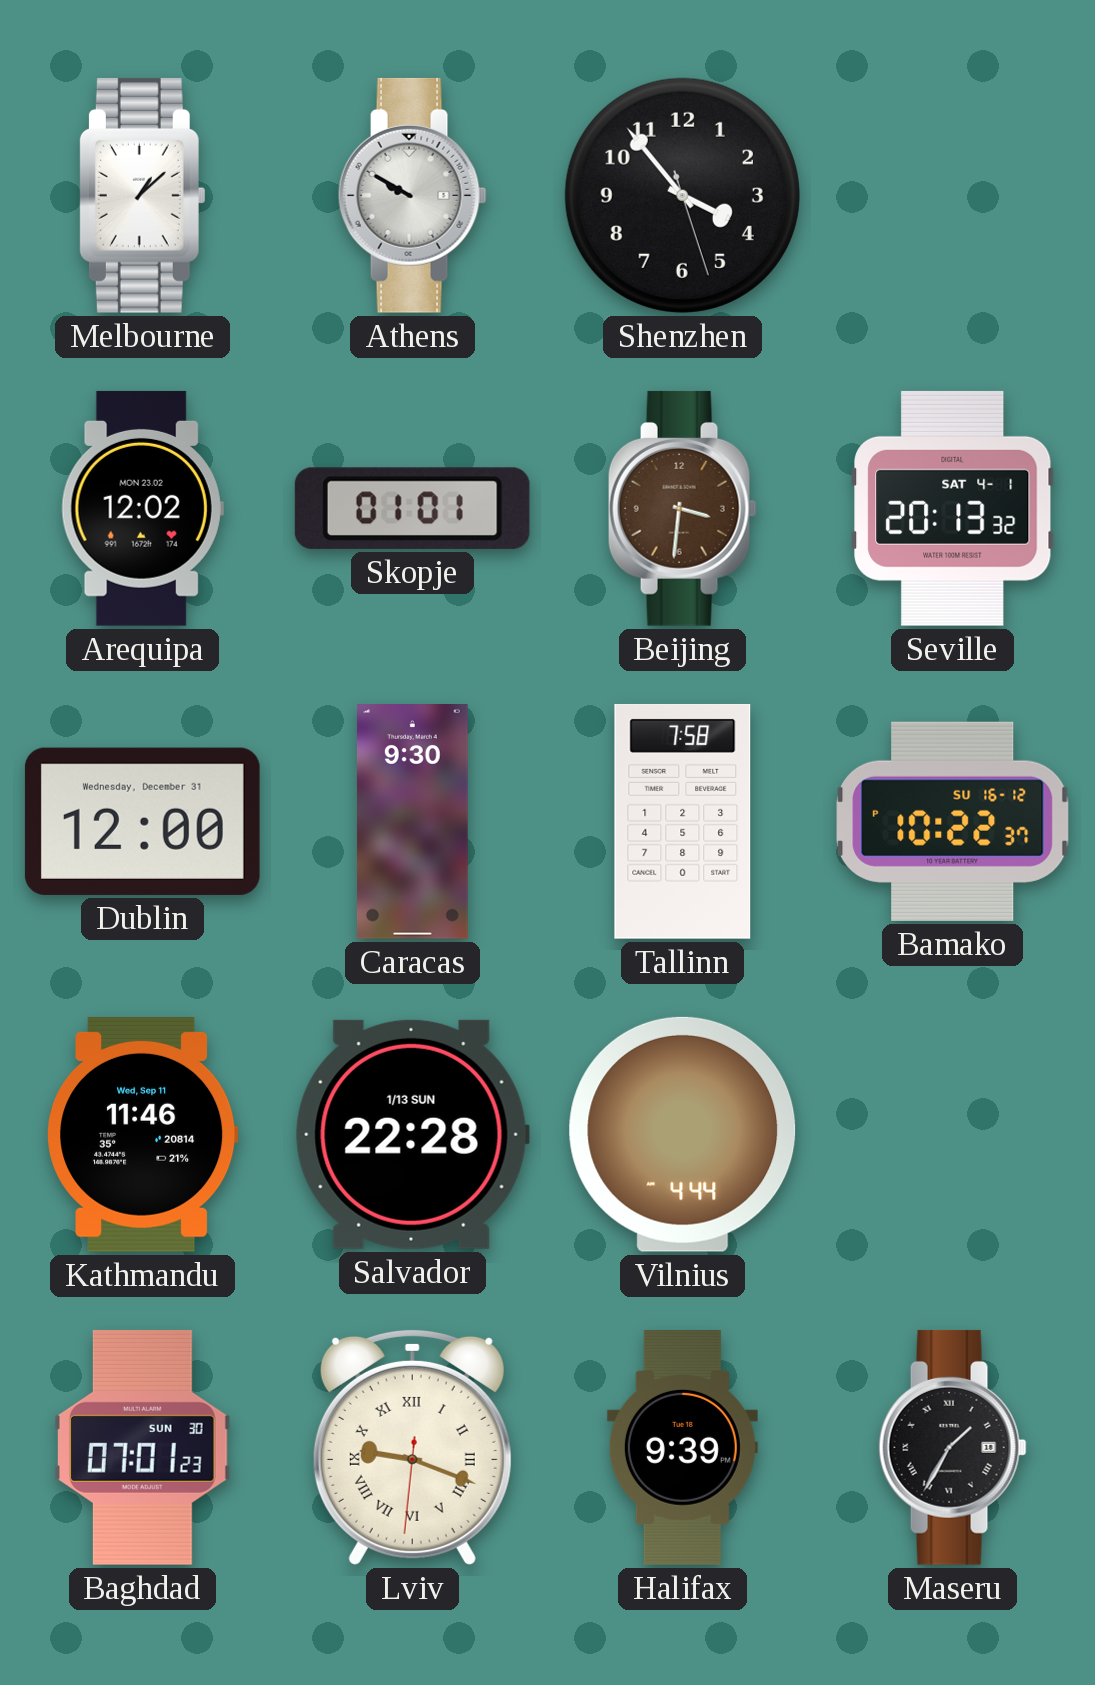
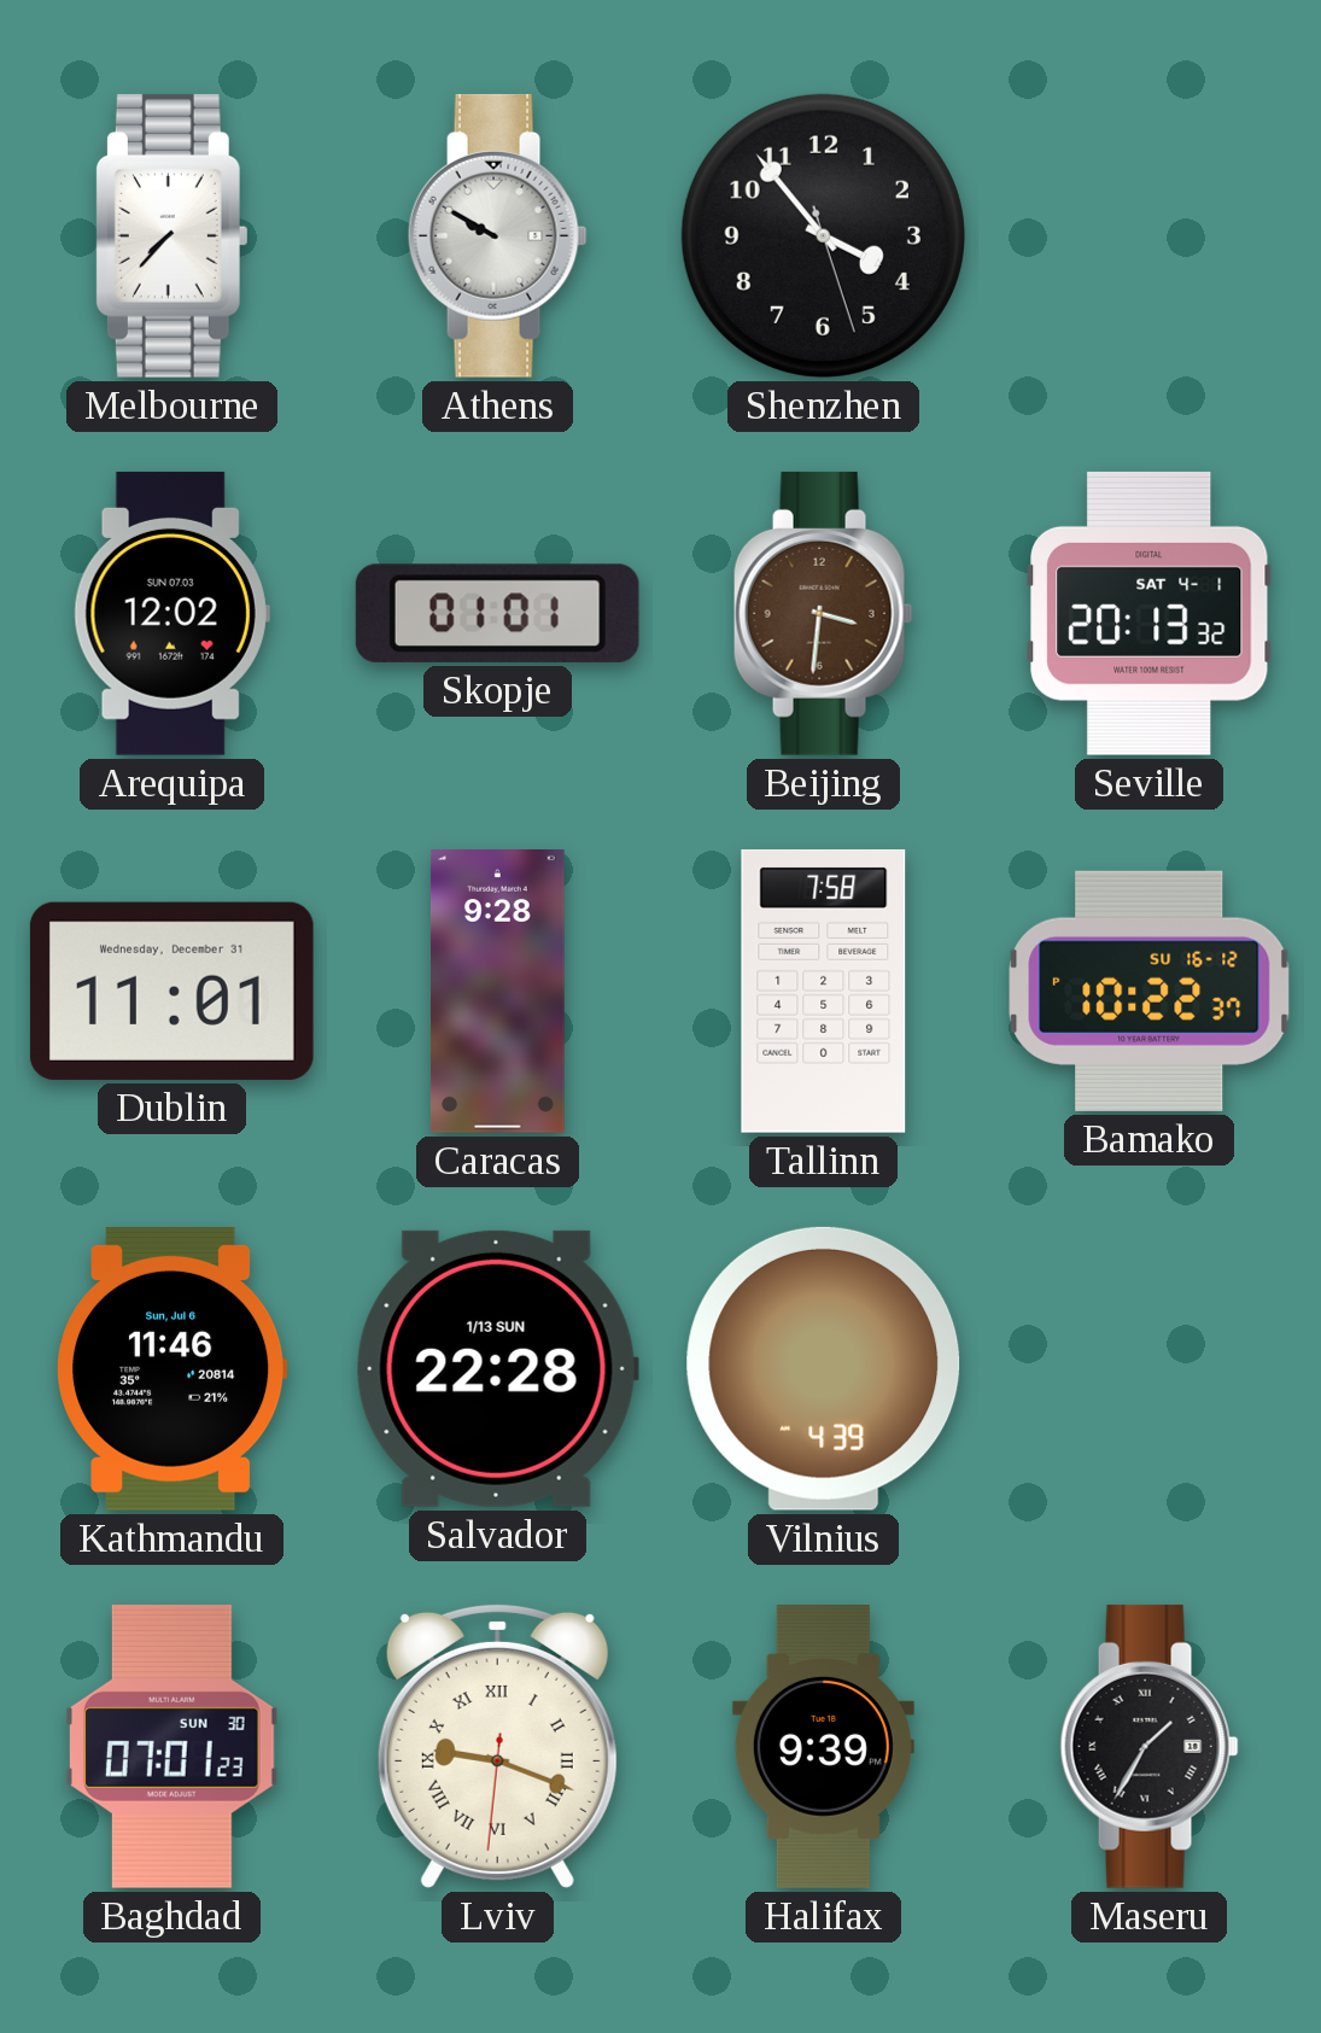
Melbourne: 1:08 -> 7:37 (171, 235)
Arequipa date: MON 23.02 -> SUN 07.03 (171, 613)
Dublin: 12:00 -> 11:01 (171, 991)
Caracas: 9:30 -> 9:28 (497, 992)
Kathmandu date: Wed, Sep 11 -> Sun, Jul 6 (173, 1368)
Vilnius: 4:44 -> 4:39 (824, 1368)
